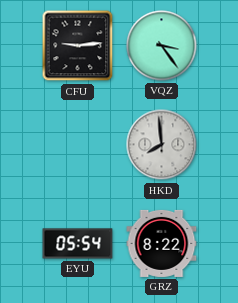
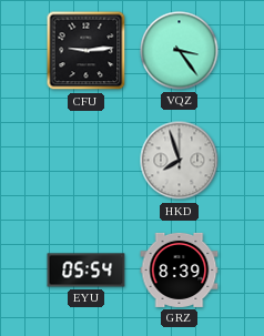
HKD: 7:59 -> 7:57 (180, 161)
GRZ: 8:22 -> 8:39 (180, 269)
